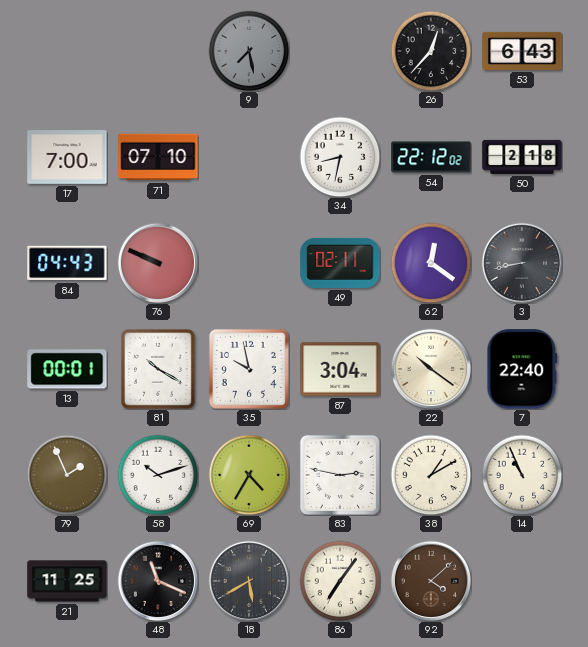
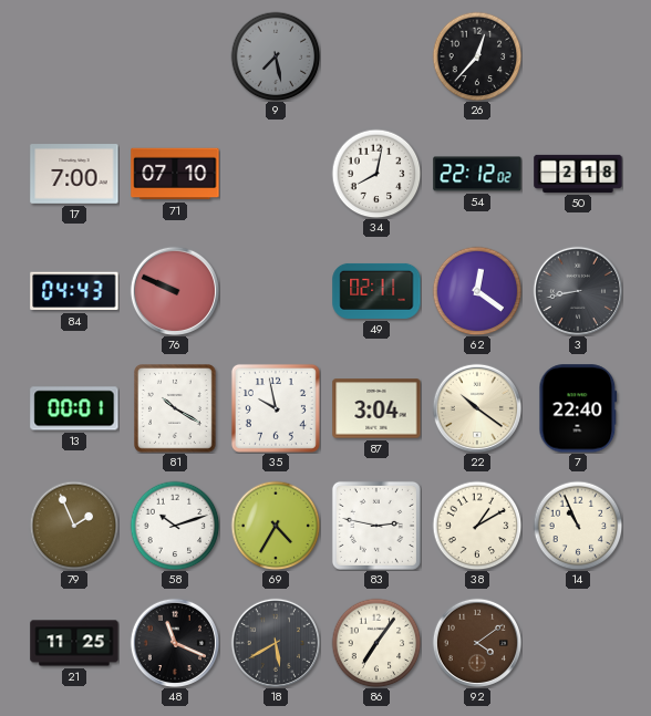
53: 6:43 -> none (522, 51)
34: 8:32 -> 8:02 (376, 174)
92: 4:08 -> 4:09 (476, 642)
